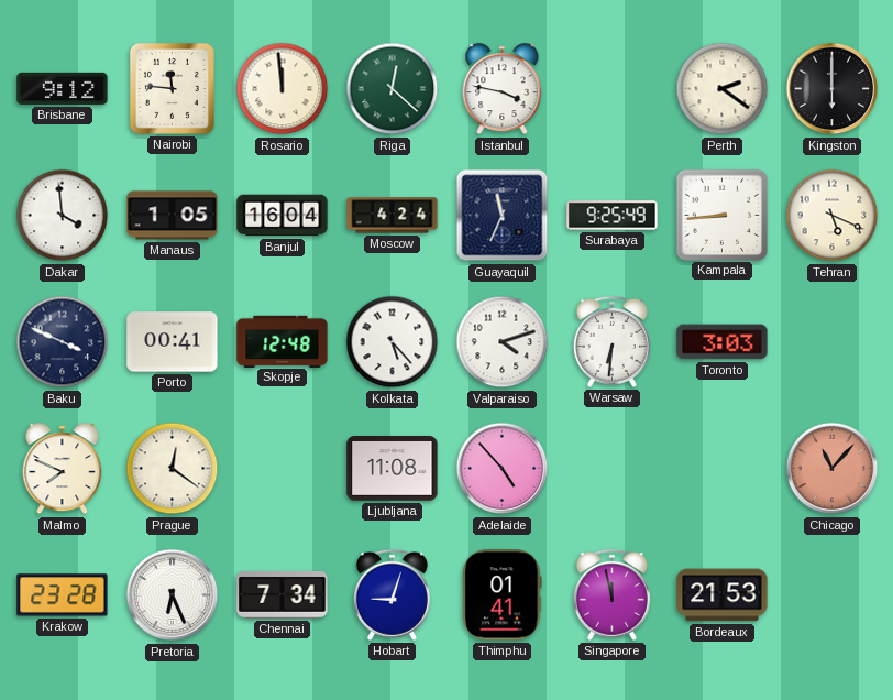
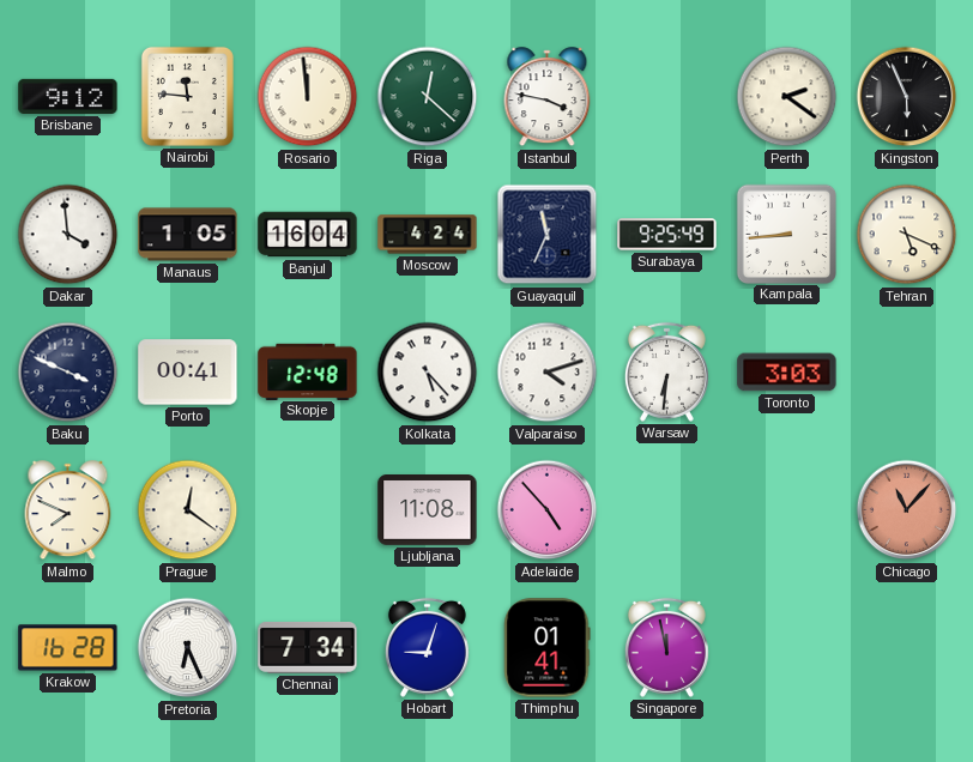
Kingston: 6:00 -> 5:56 (907, 97)
Krakow: 23:28 -> 16:28 (68, 648)
Bordeaux: 21:53 -> none (723, 595)
